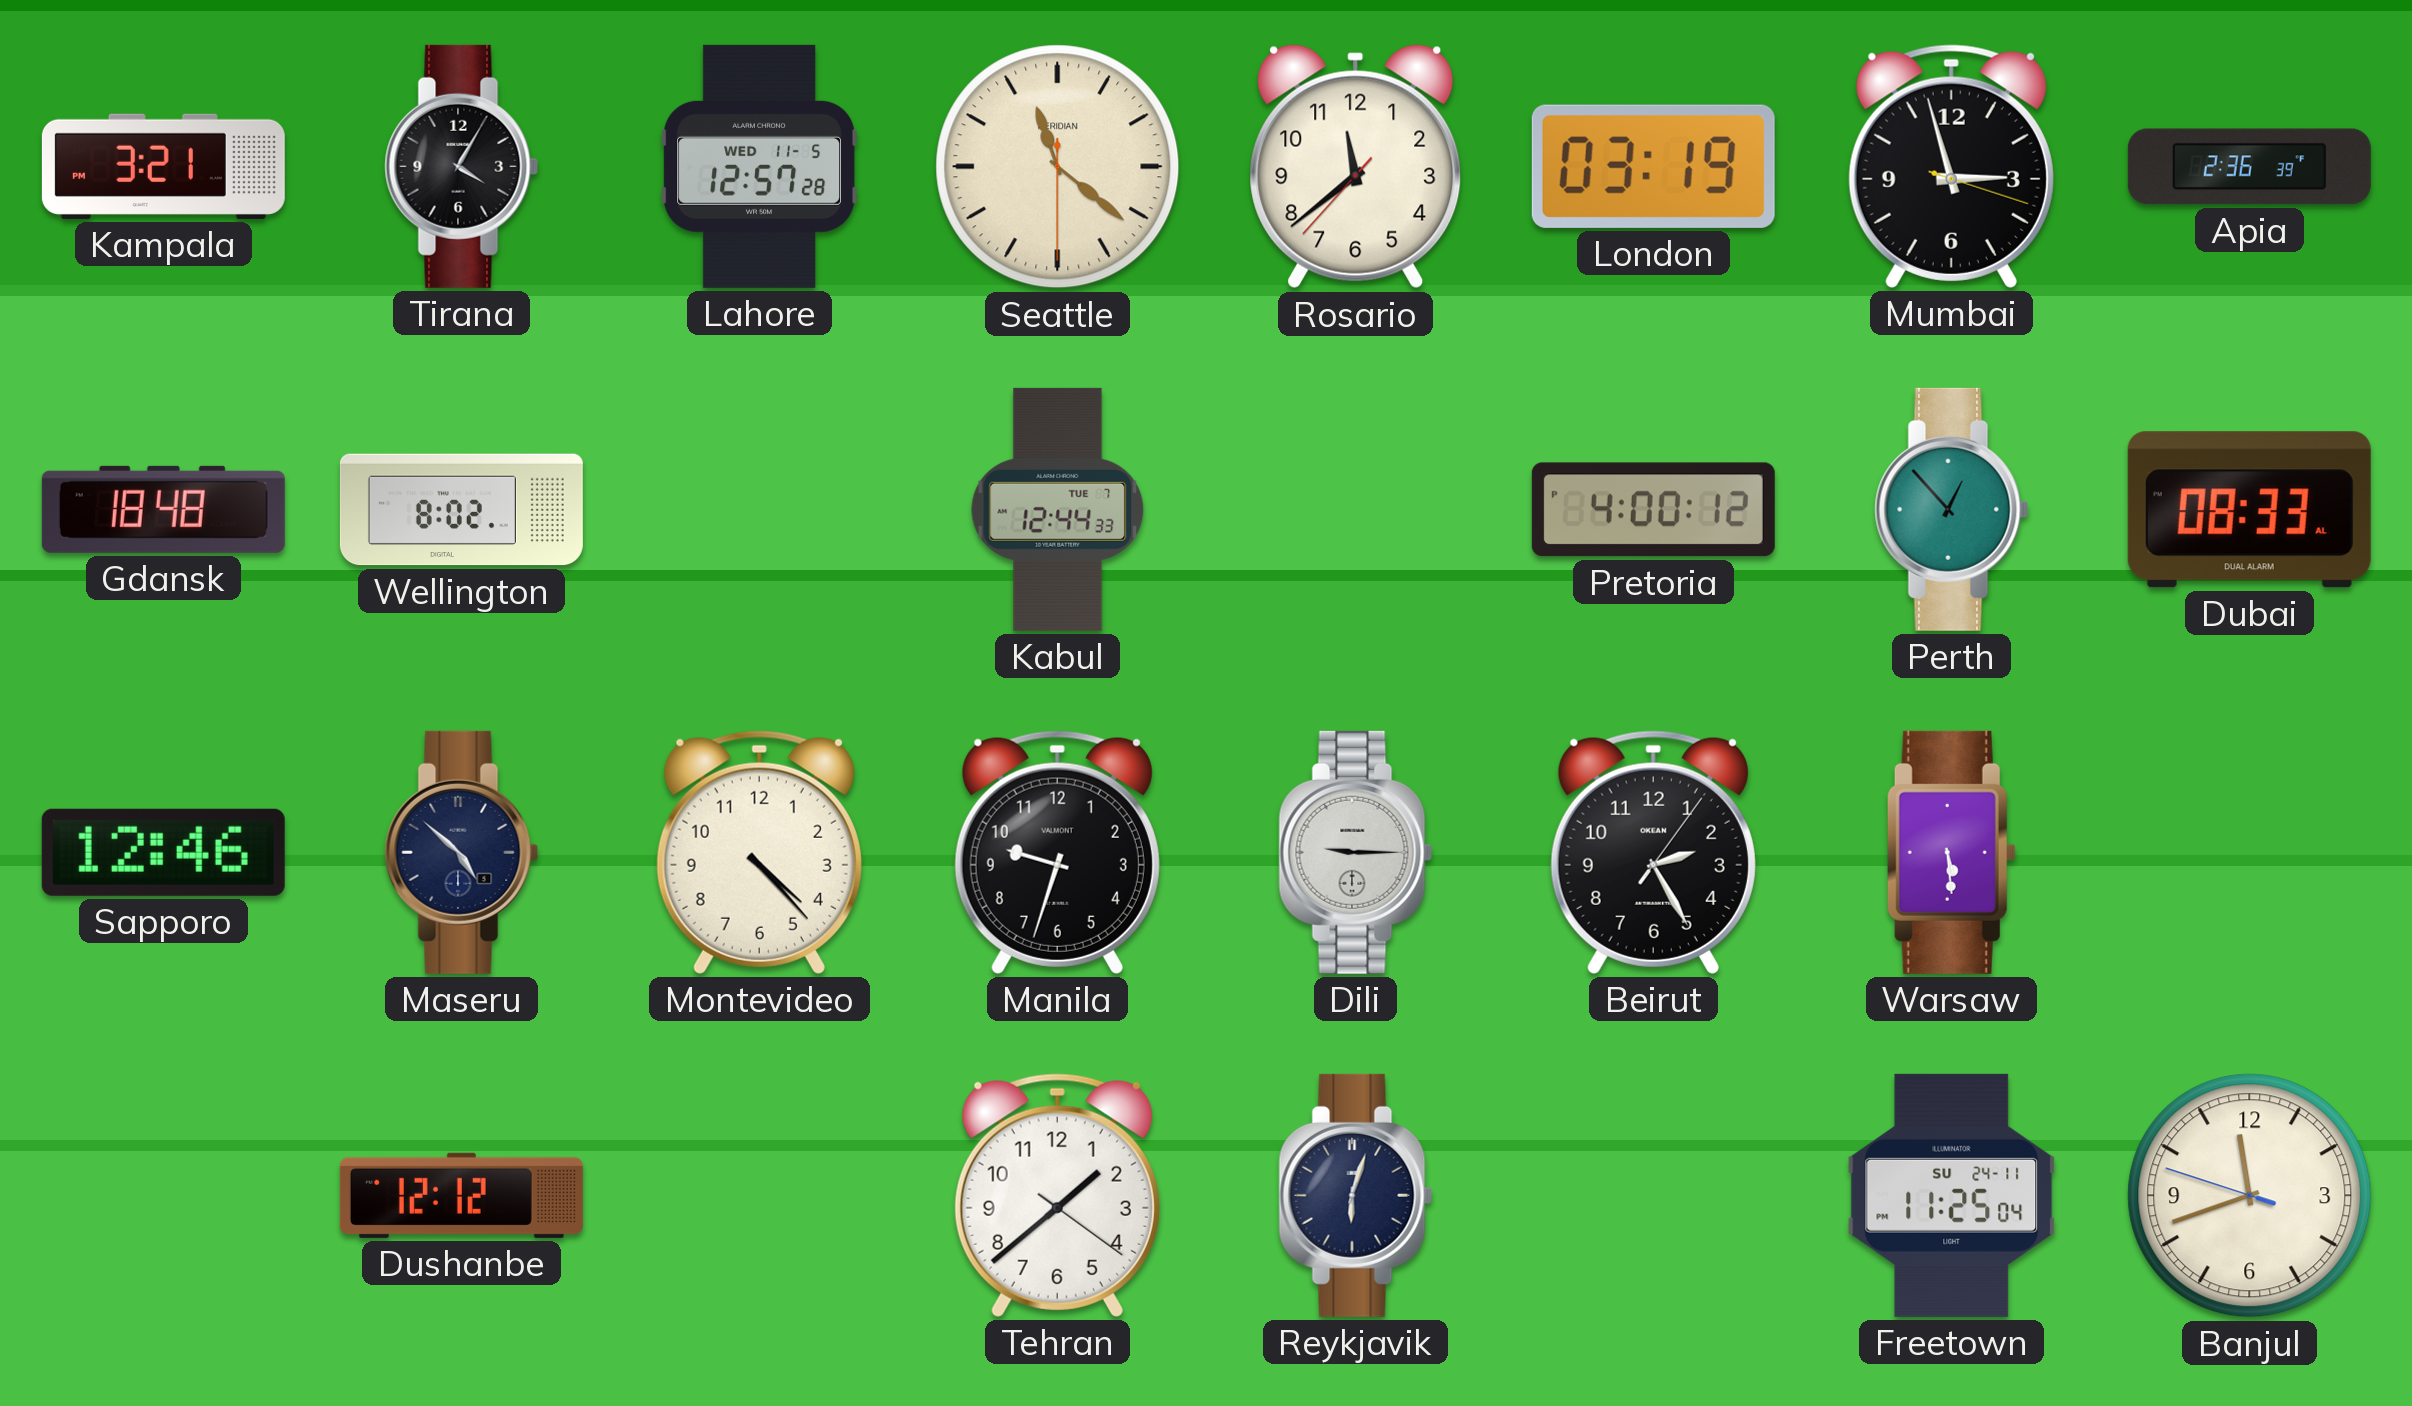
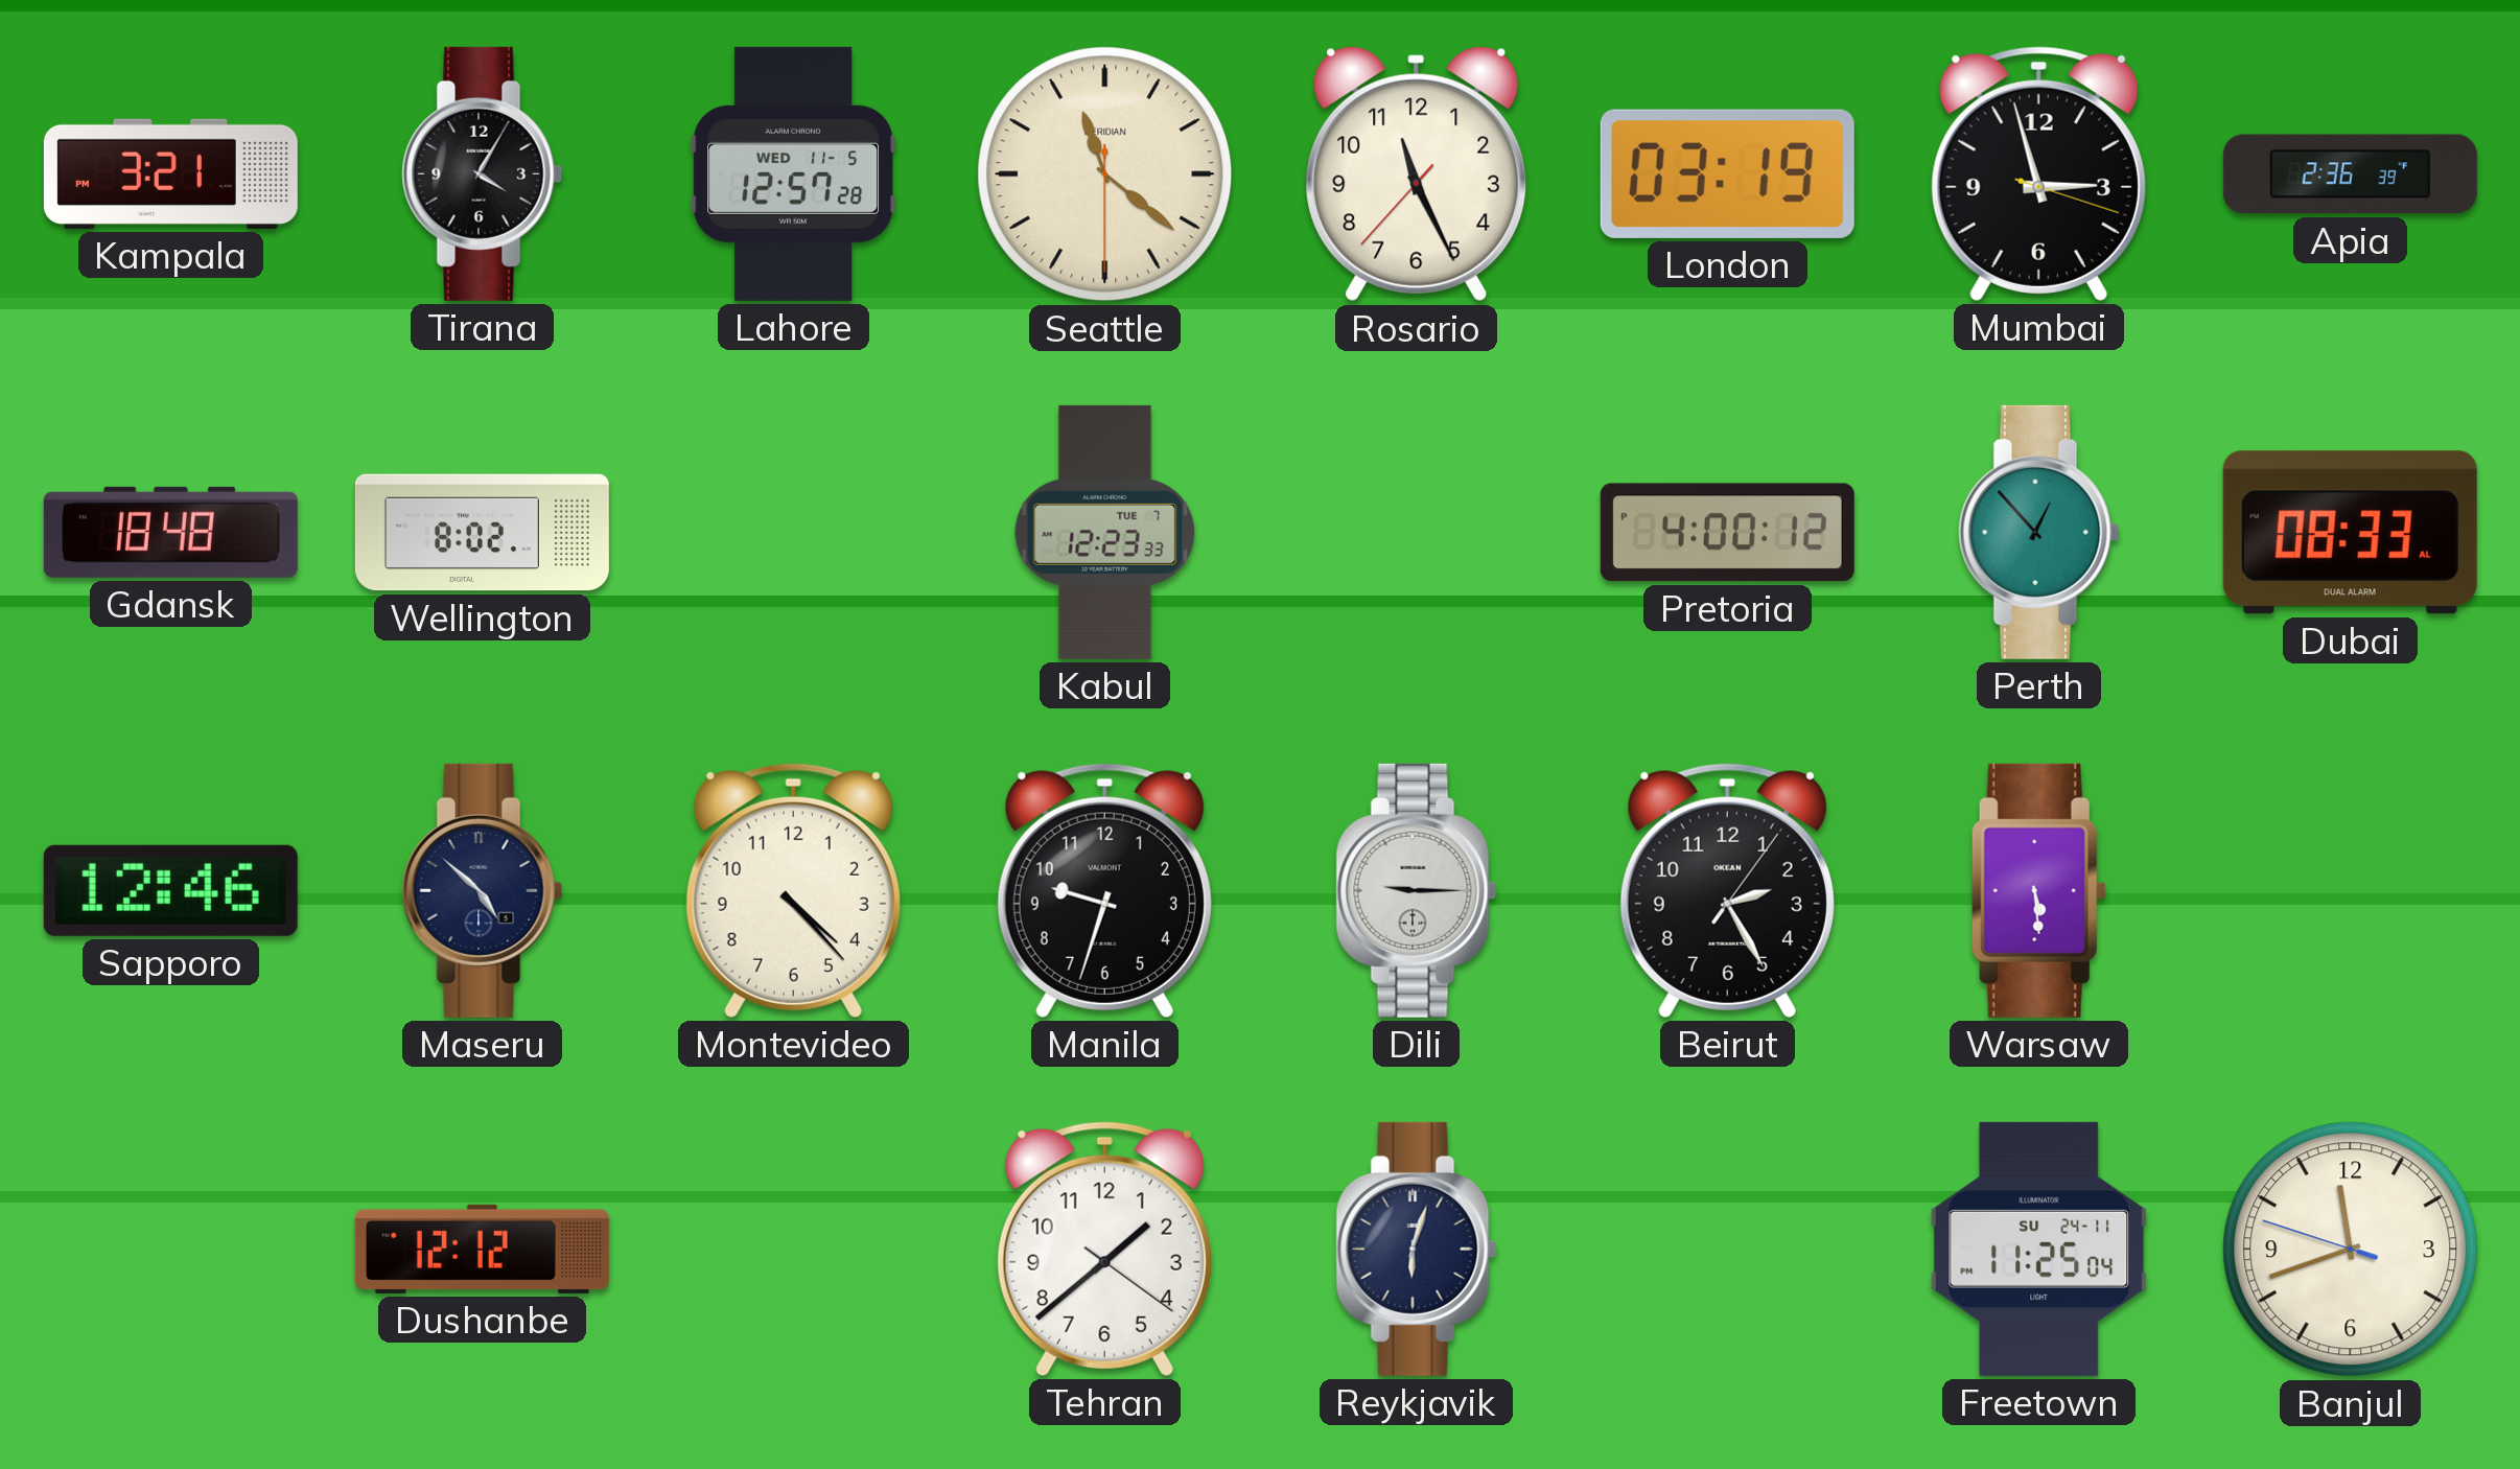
Rosario: 11:38 -> 11:25 (1417, 174)
Kabul: 12:44 -> 12:23 (1105, 532)
